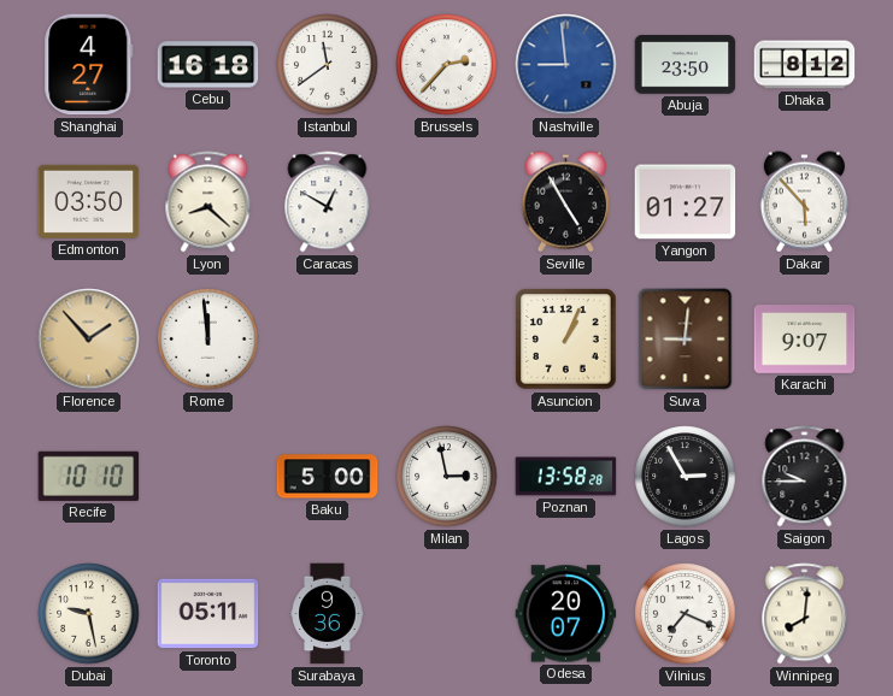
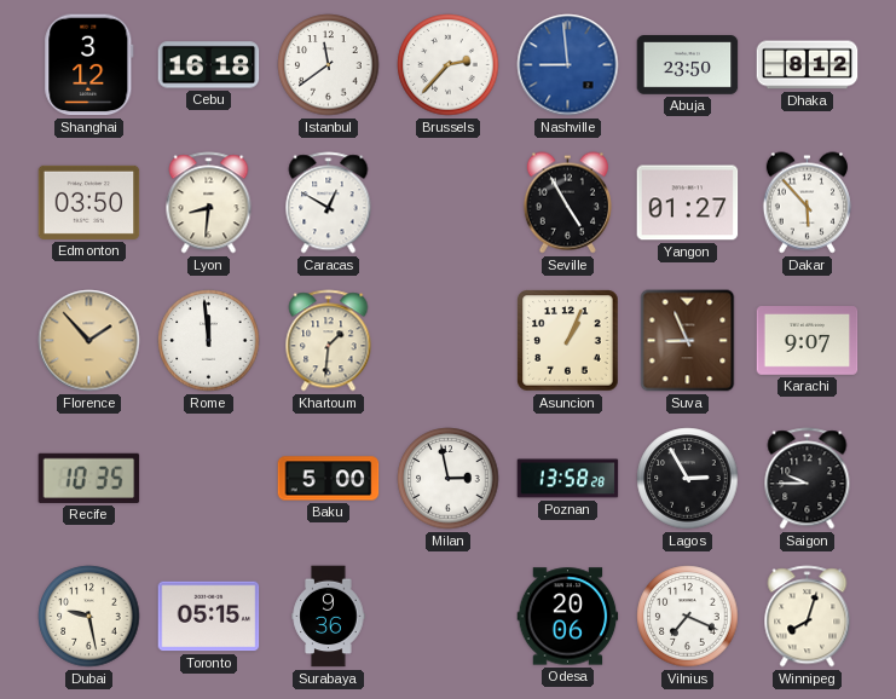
Shanghai: 4:27 -> 3:12 (89, 65)
Lyon: 8:22 -> 8:31 (209, 203)
Khartoum: none -> 1:31 (329, 341)
Suva: 9:01 -> 8:56 (688, 341)
Recife: 10:10 -> 10:35 (89, 478)
Toronto: 05:11 -> 05:15 (209, 617)
Odesa: 20:07 -> 20:06 (568, 617)
Winnipeg: 8:01 -> 8:03 (808, 617)
